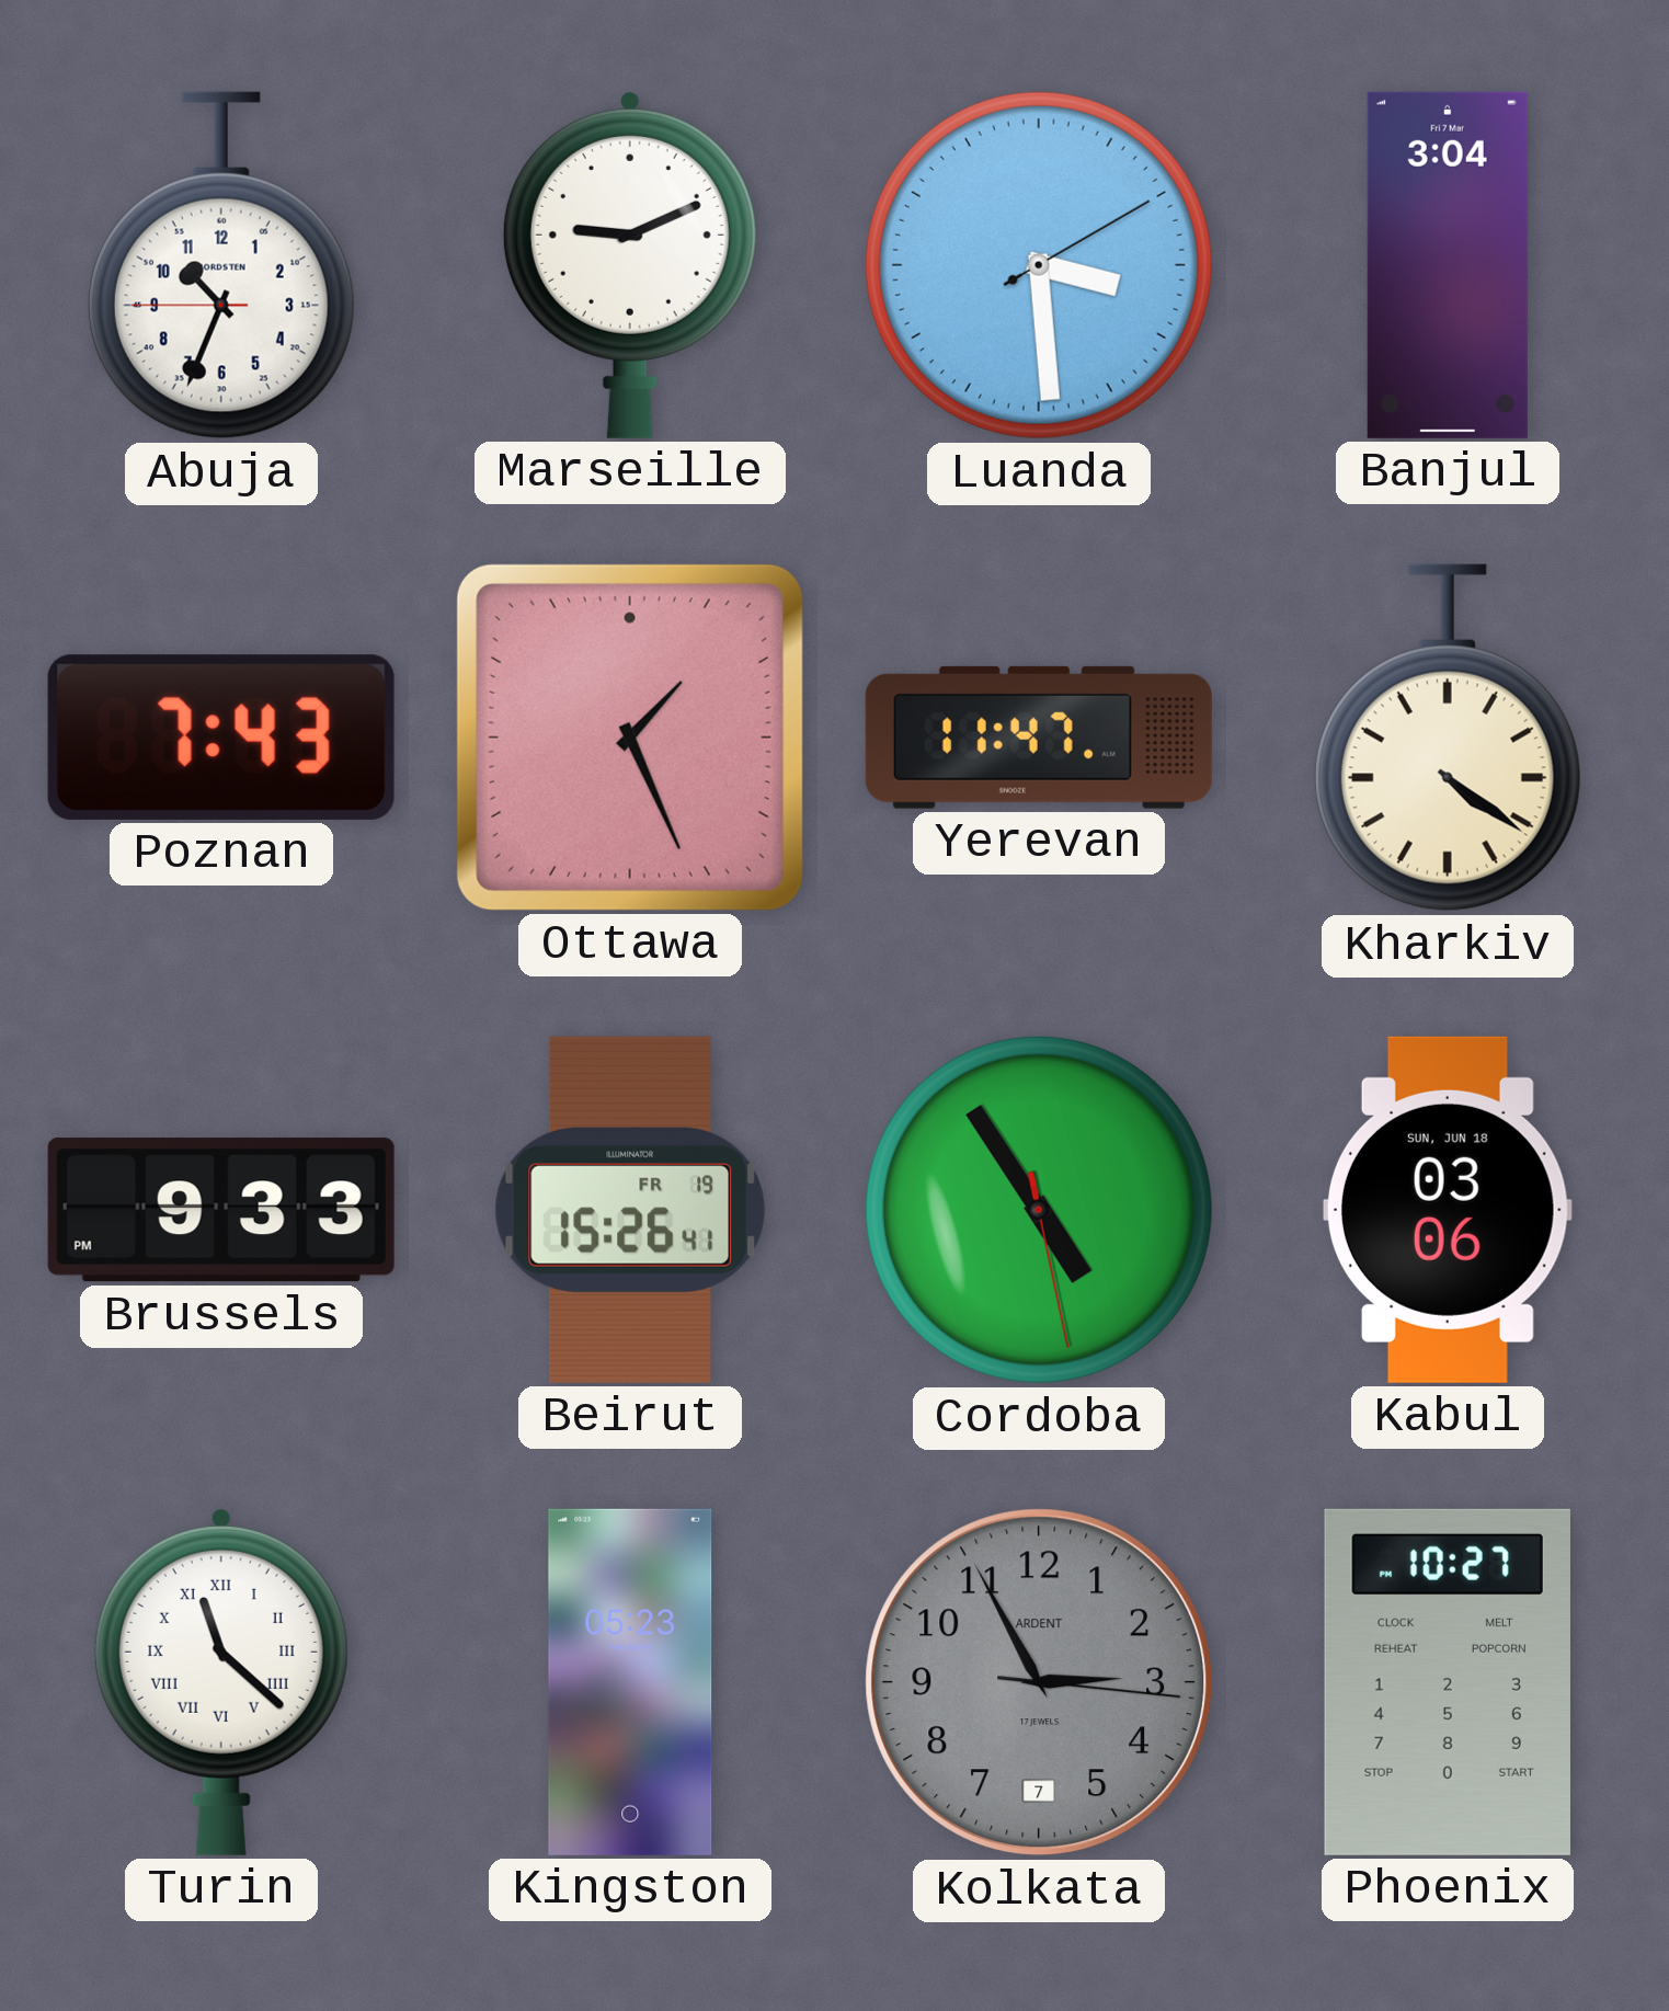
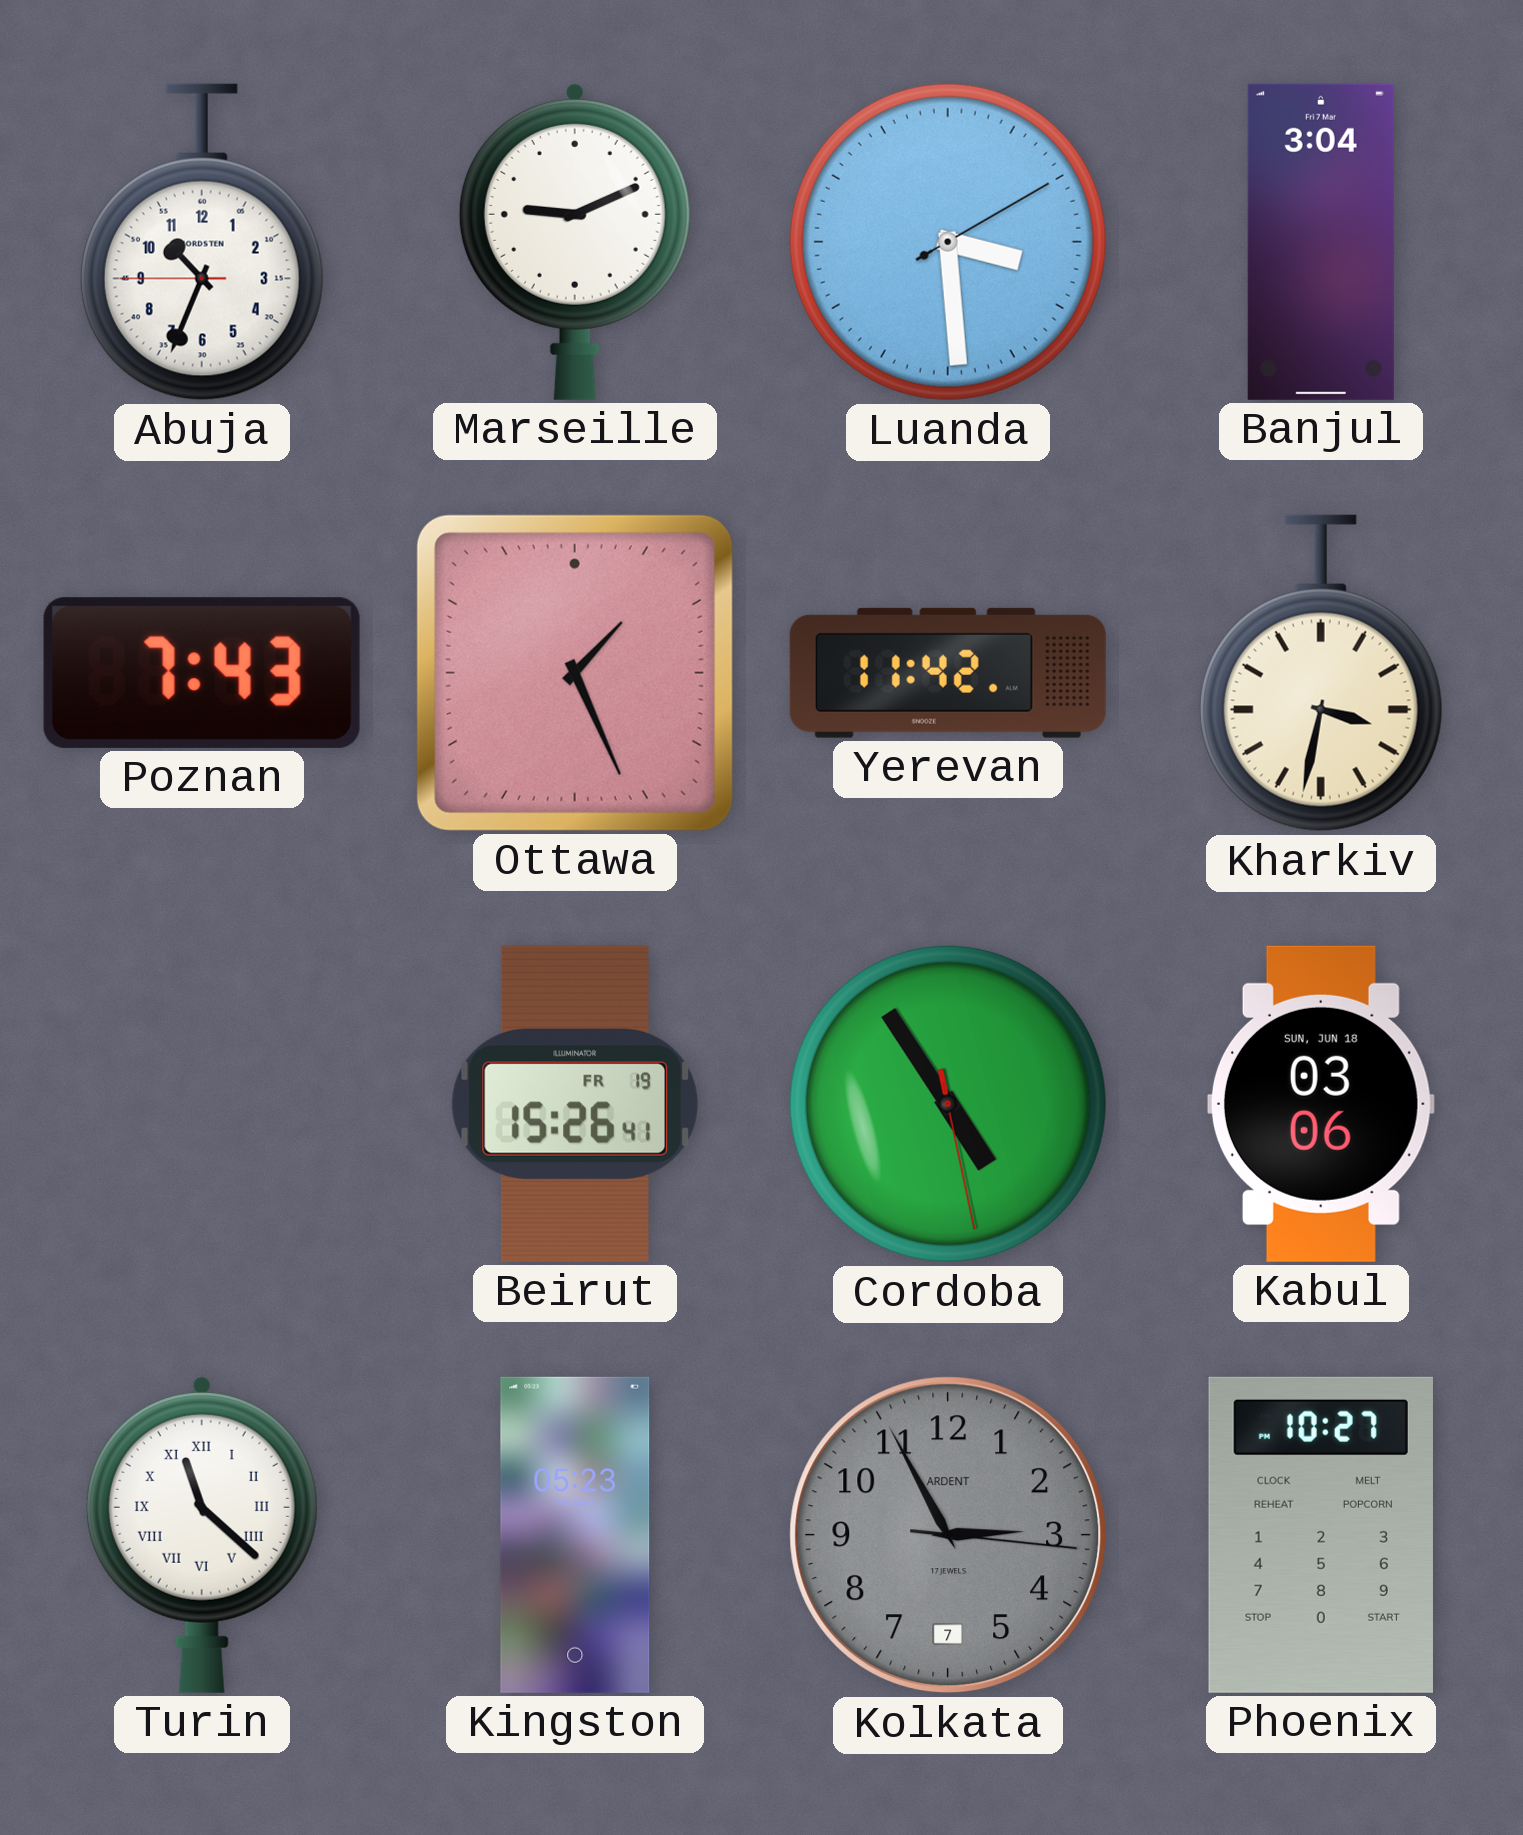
Yerevan: 11:47 -> 11:42 (948, 673)
Kharkiv: 4:21 -> 3:32 (1321, 673)
Brussels: 9:33 -> none (221, 1210)
